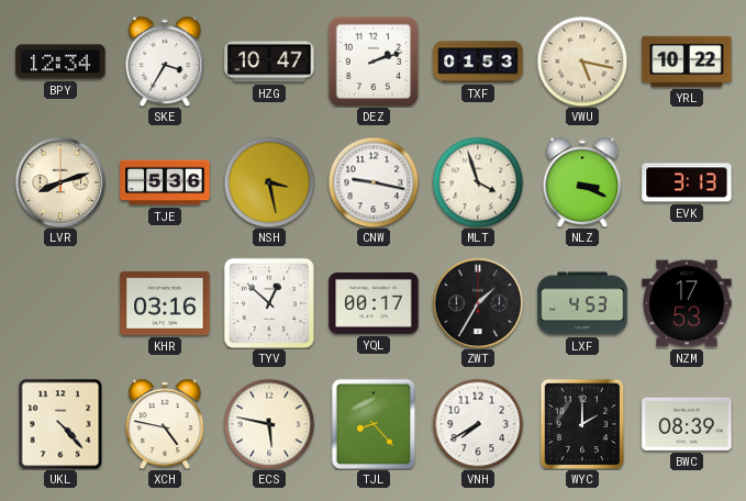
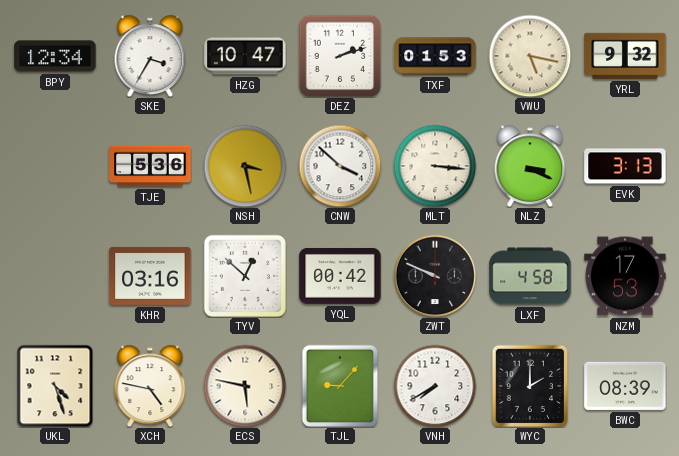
YRL: 10:22 -> 9:32 (625, 56)
LVR: 8:12 -> none (60, 182)
CNW: 9:17 -> 3:52 (340, 166)
MLT: 3:57 -> 3:16 (435, 166)
YQL: 00:17 -> 00:42 (340, 276)
ZWT: 1:35 -> 9:49 (435, 276)
LXF: 4:53 -> 4:58 (530, 276)
UKL: 4:23 -> 4:27 (55, 386)
TJL: 8:23 -> 9:07 (339, 385)
